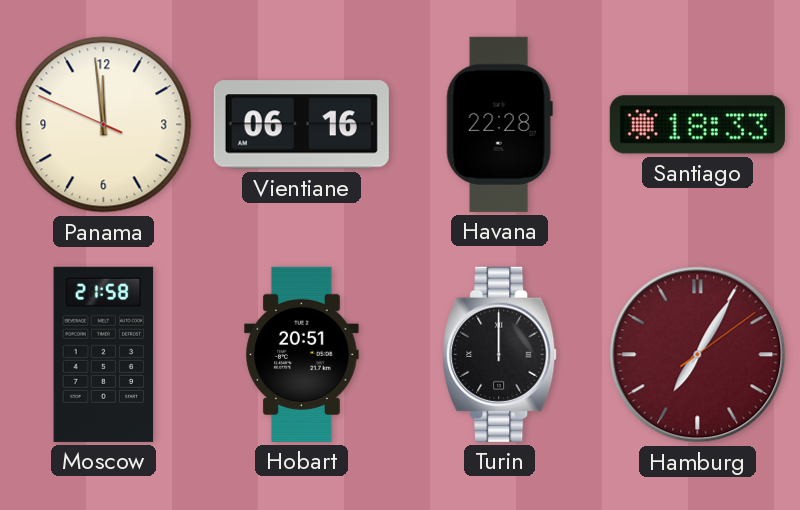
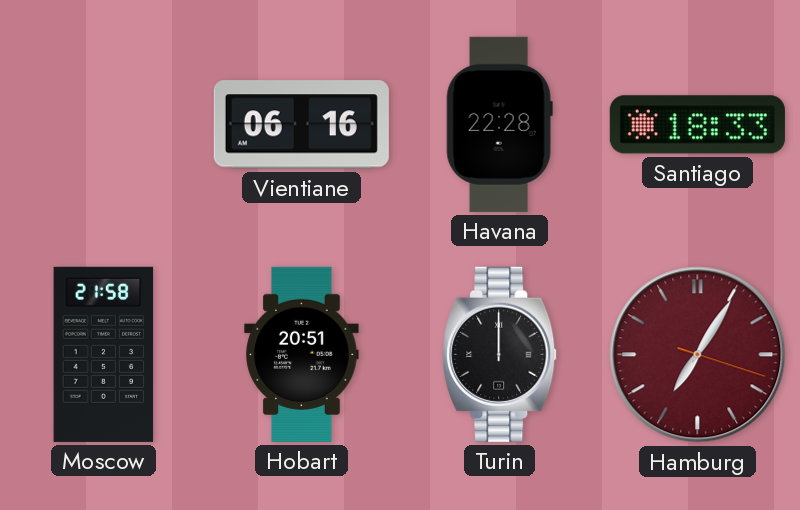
Panama: 11:58 -> none (104, 125)
Hamburg: 7:05:09 -> 7:05:18 (698, 355)
